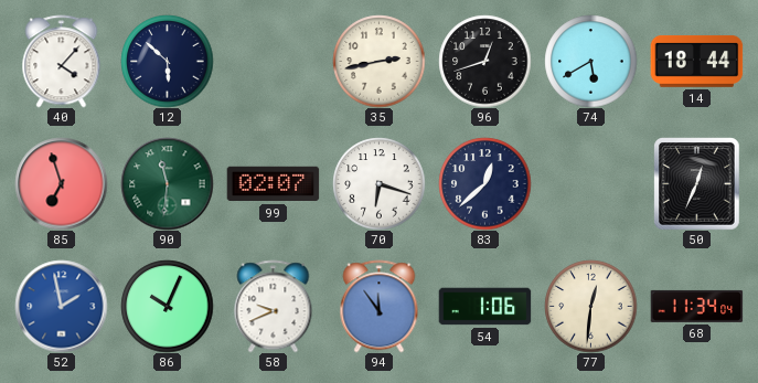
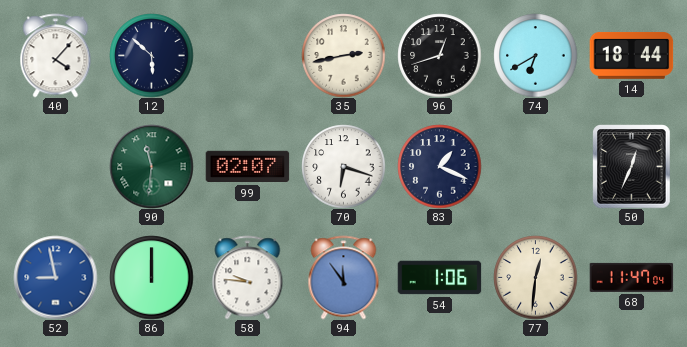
74: 5:40 -> 6:40 (535, 55)
85: 6:57 -> none (61, 183)
83: 12:38 -> 1:19 (439, 166)
52: 1:58 -> 8:58 (55, 277)
86: 10:04 -> 12:00 (151, 277)
58: 9:41 -> 9:46 (248, 277)
68: 11:34 -> 11:47 (631, 277)
